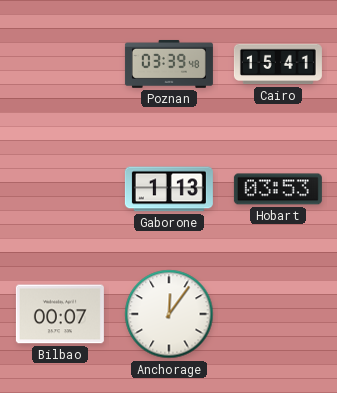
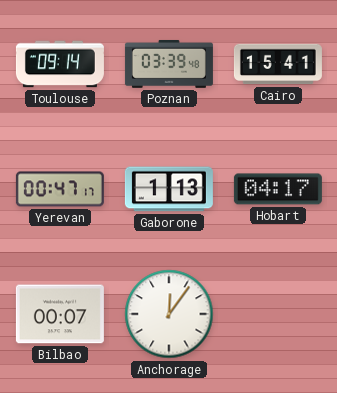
Toulouse: none -> 09:14 (60, 64)
Yerevan: none -> 00:47 (60, 189)
Hobart: 03:53 -> 04:17 (278, 189)
